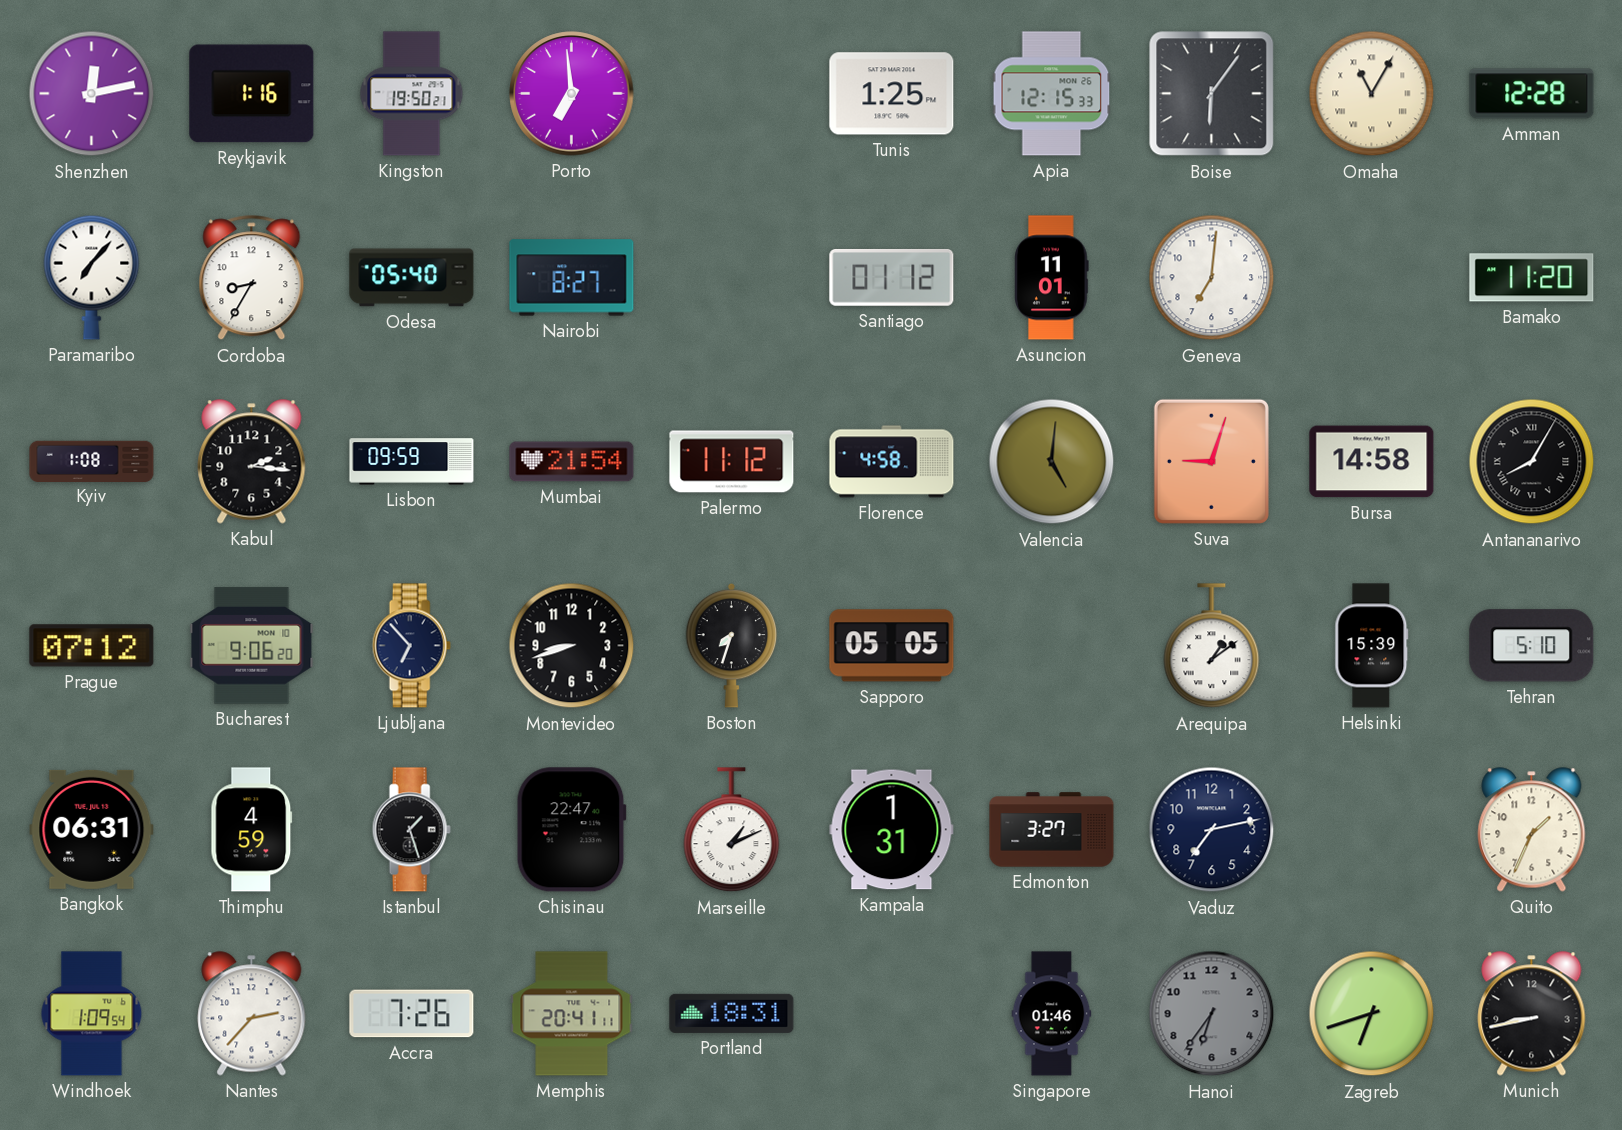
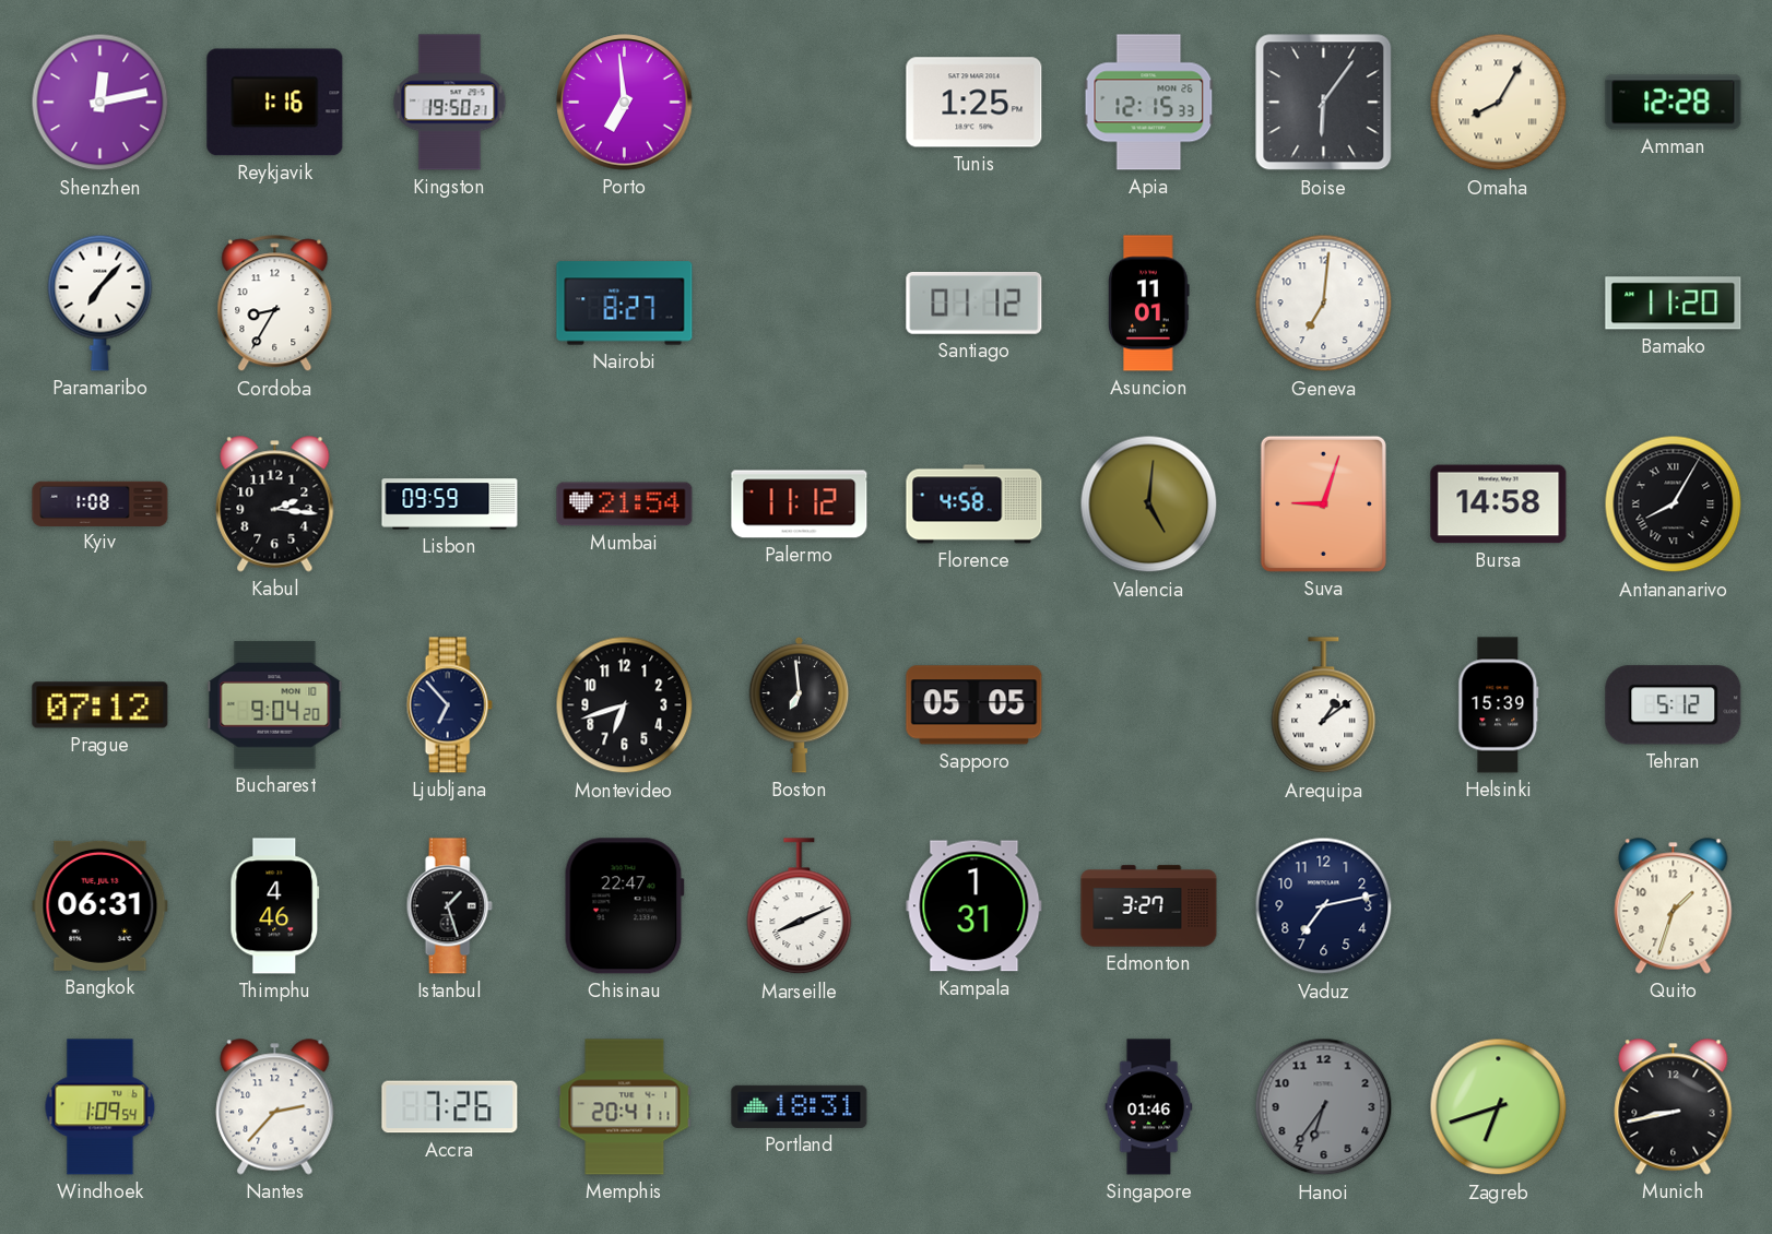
Omaha: 11:05 -> 8:05 (1499, 103)
Odesa: 05:40 -> none (412, 278)
Bucharest: 9:06 -> 9:04 (275, 705)
Montevideo: 8:42 -> 6:42 (625, 705)
Boston: 7:33 -> 6:59 (800, 704)
Tehran: 5:10 -> 5:12 (1674, 705)
Thimphu: 4:59 -> 4:46 (275, 906)
Marseille: 1:11 -> 8:11 (800, 906)
Quito: 1:34 -> 1:33 (1674, 906)
